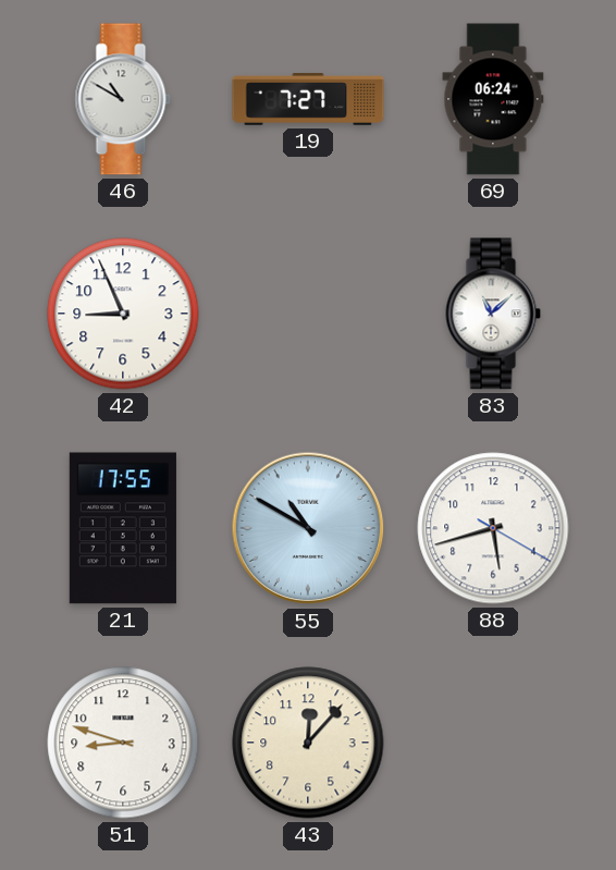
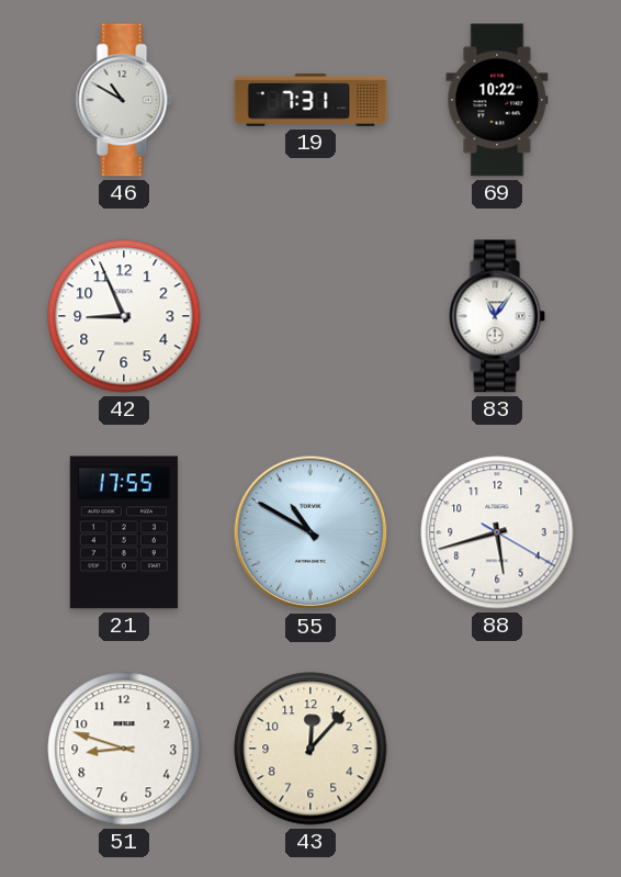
19: 7:27 -> 7:31 (310, 100)
69: 06:24 -> 10:22 (497, 100)
83: 11:08 -> 11:06 (497, 316)
